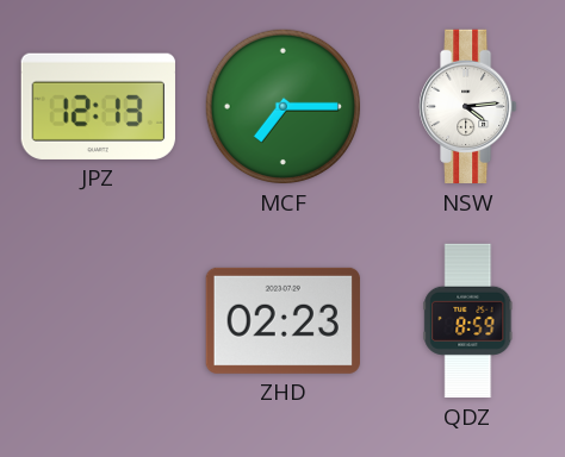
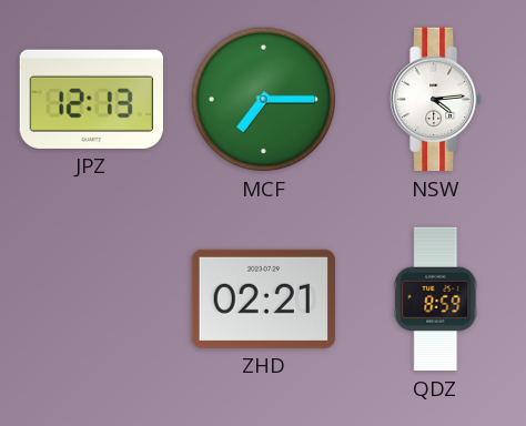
ZHD: 02:23 -> 02:21 (263, 298)
